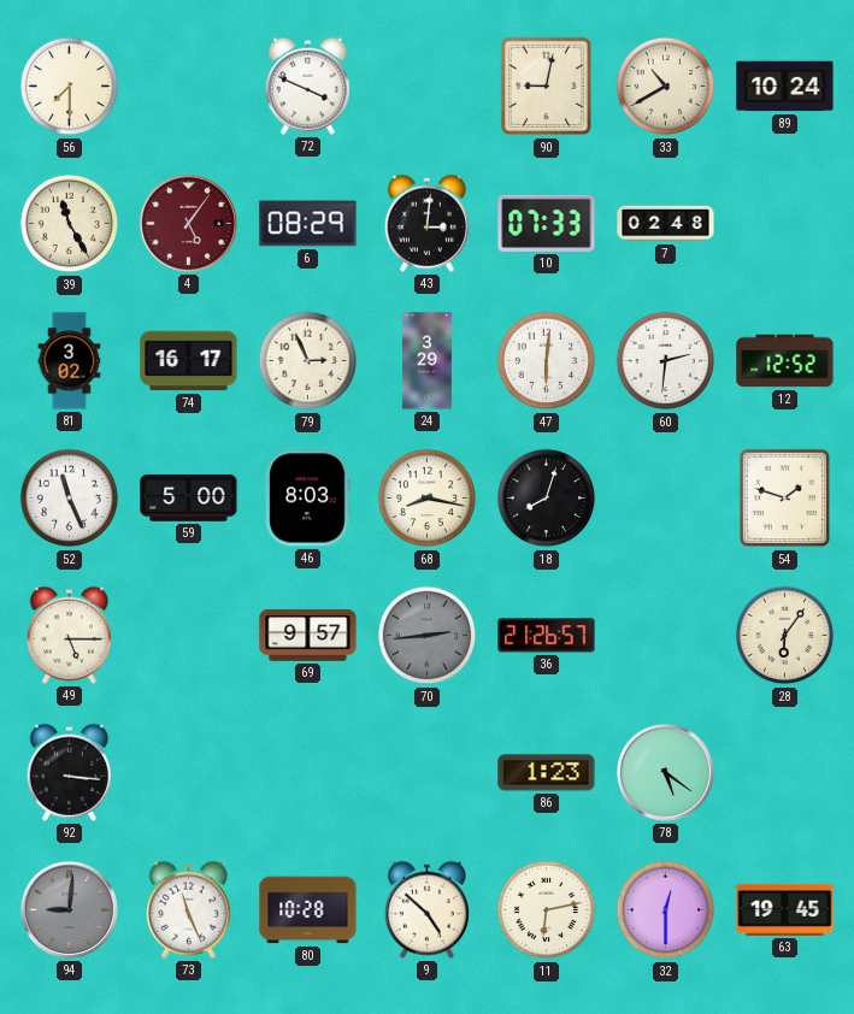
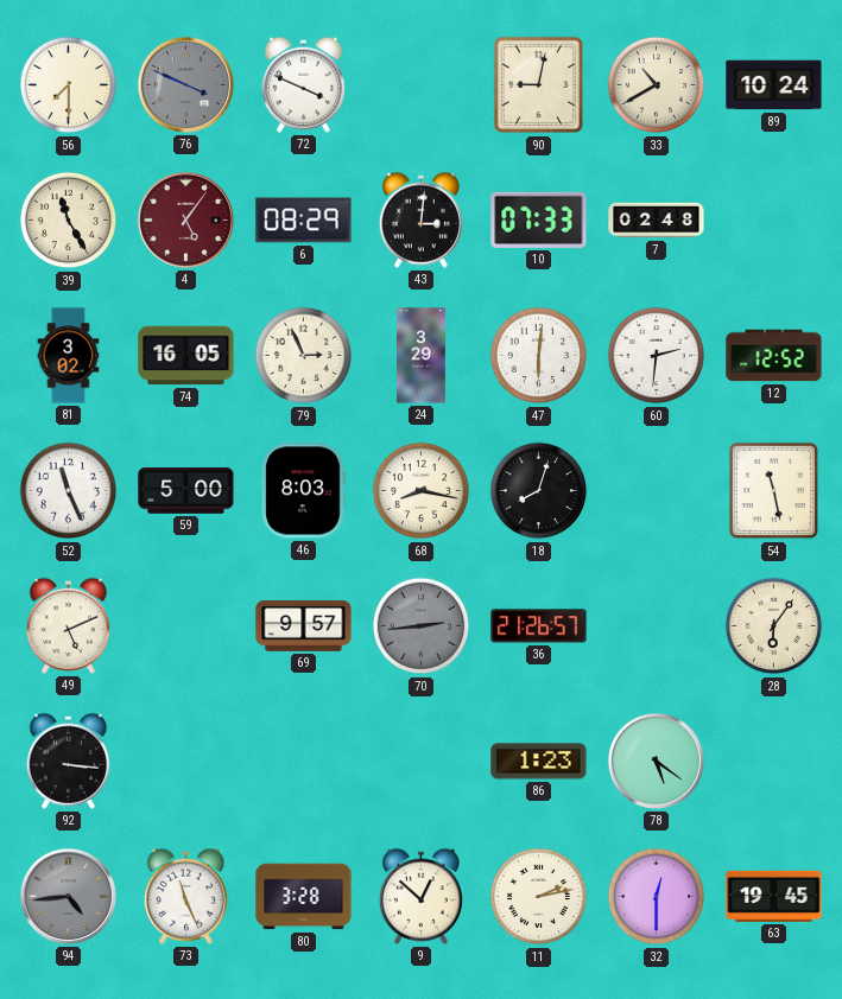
76: none -> 3:49 (185, 84)
74: 16:17 -> 16:05 (186, 356)
54: 1:48 -> 11:28 (774, 491)
49: 5:15 -> 5:11 (68, 625)
94: 9:01 -> 4:44 (68, 896)
80: 10:28 -> 3:28 (304, 897)
9: 4:52 -> 12:52 (420, 896)
11: 6:13 -> 2:13 (539, 897)
